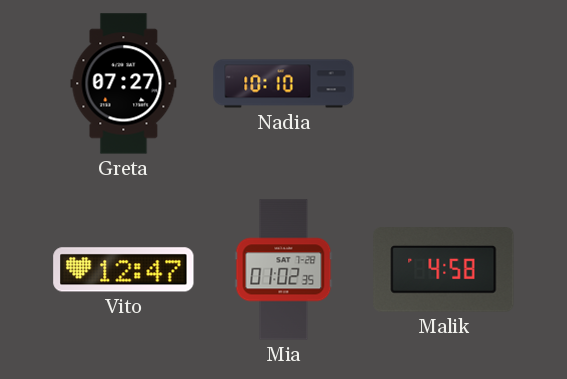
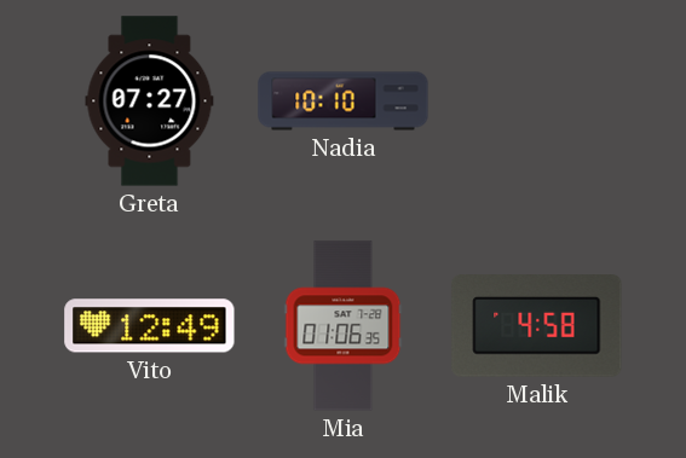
Vito: 12:47 -> 12:49 (150, 326)
Mia: 01:02 -> 01:06 (344, 326)
